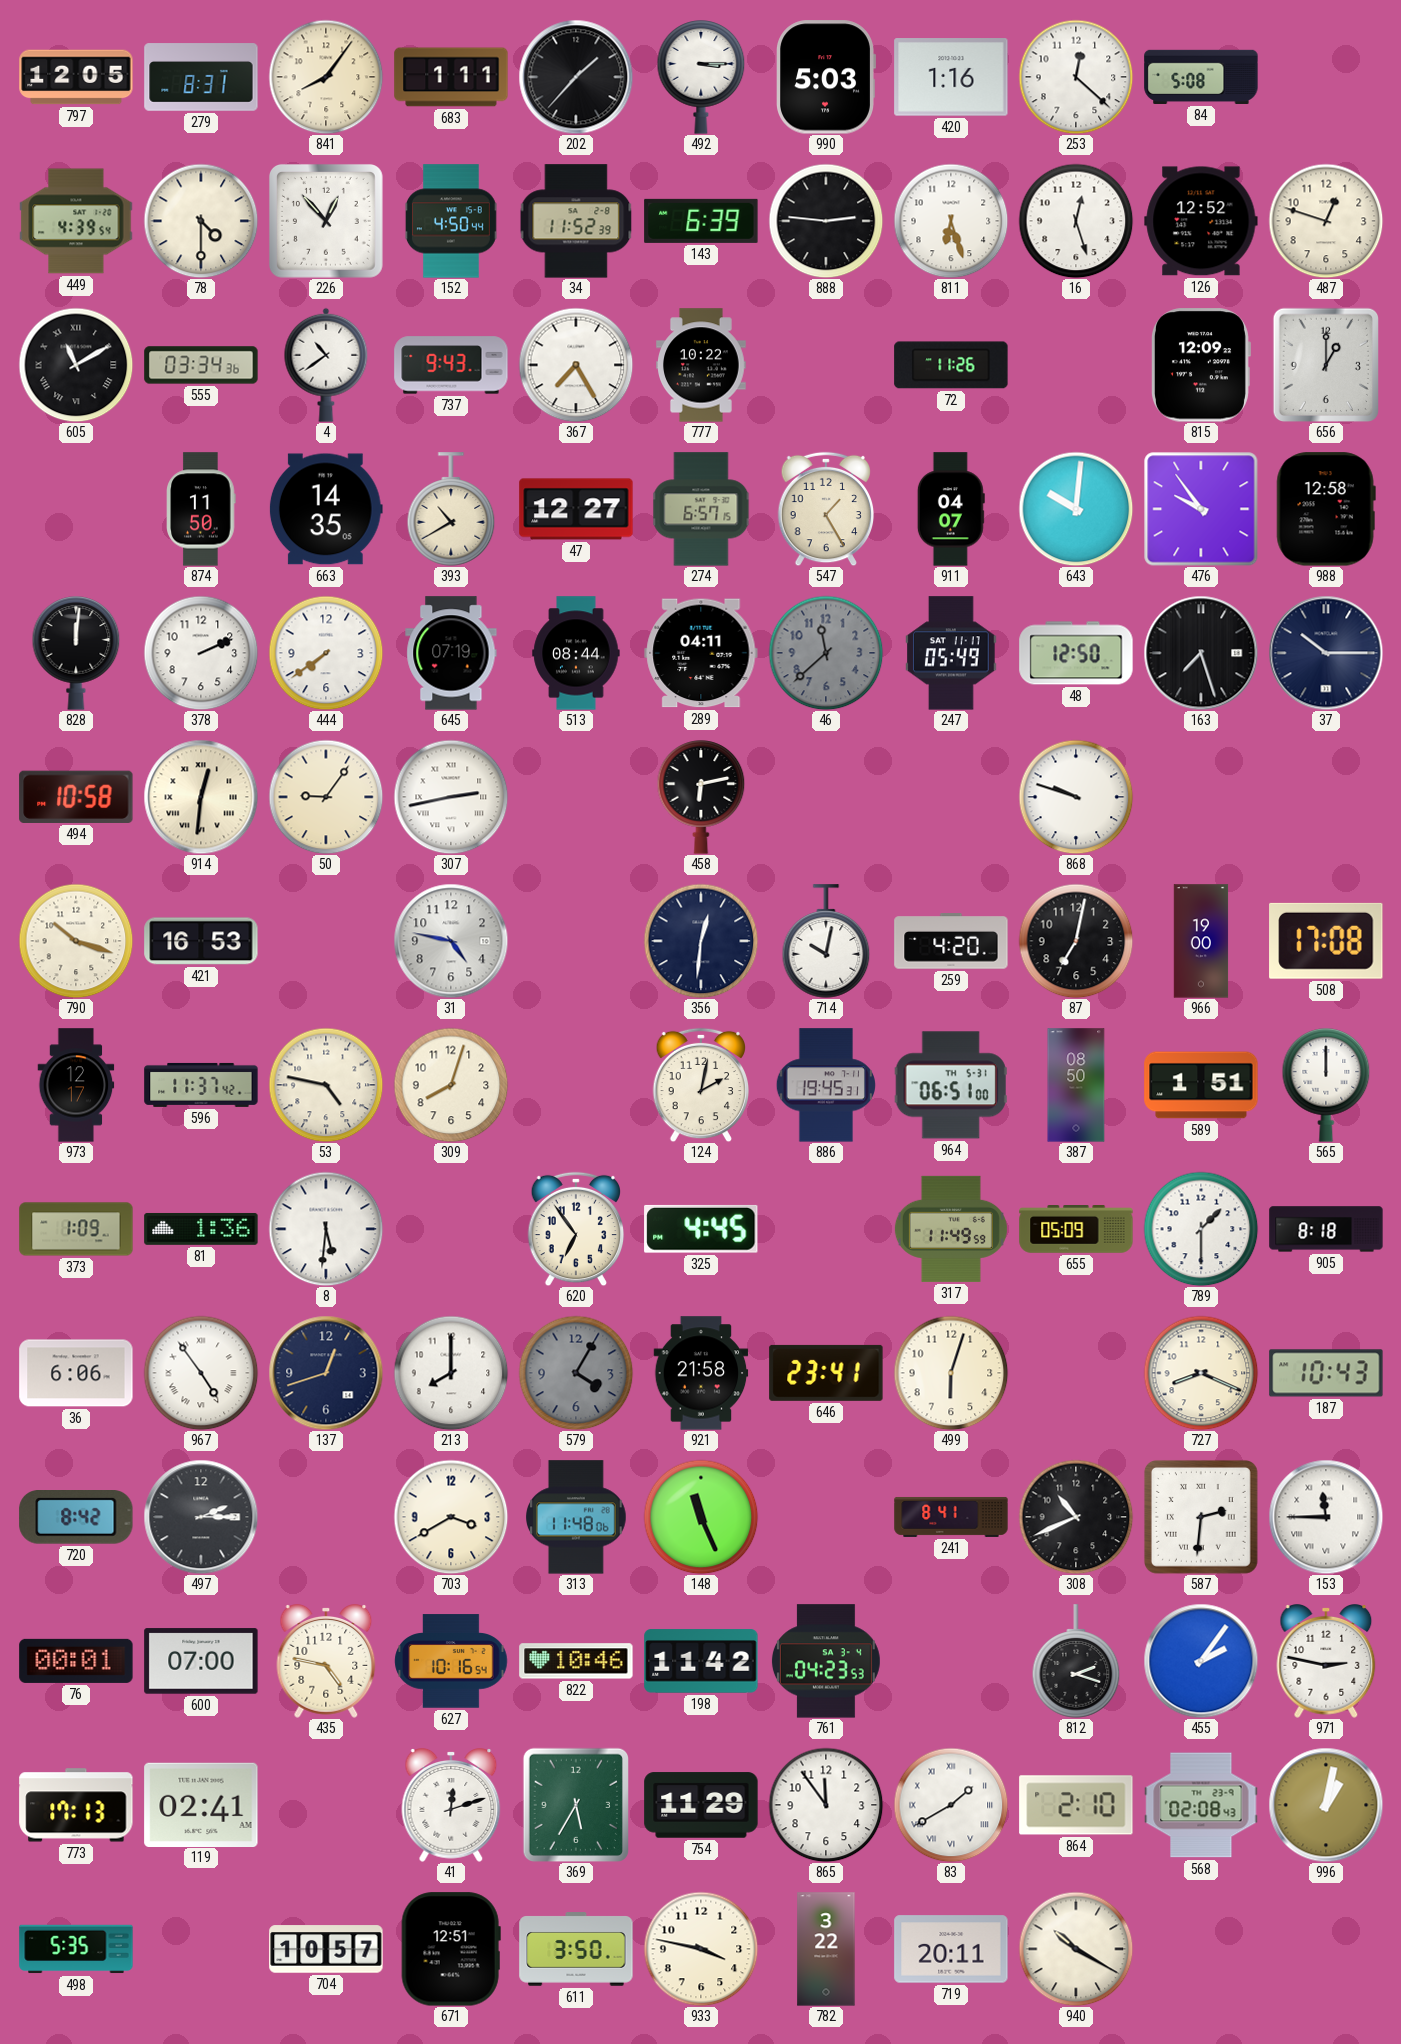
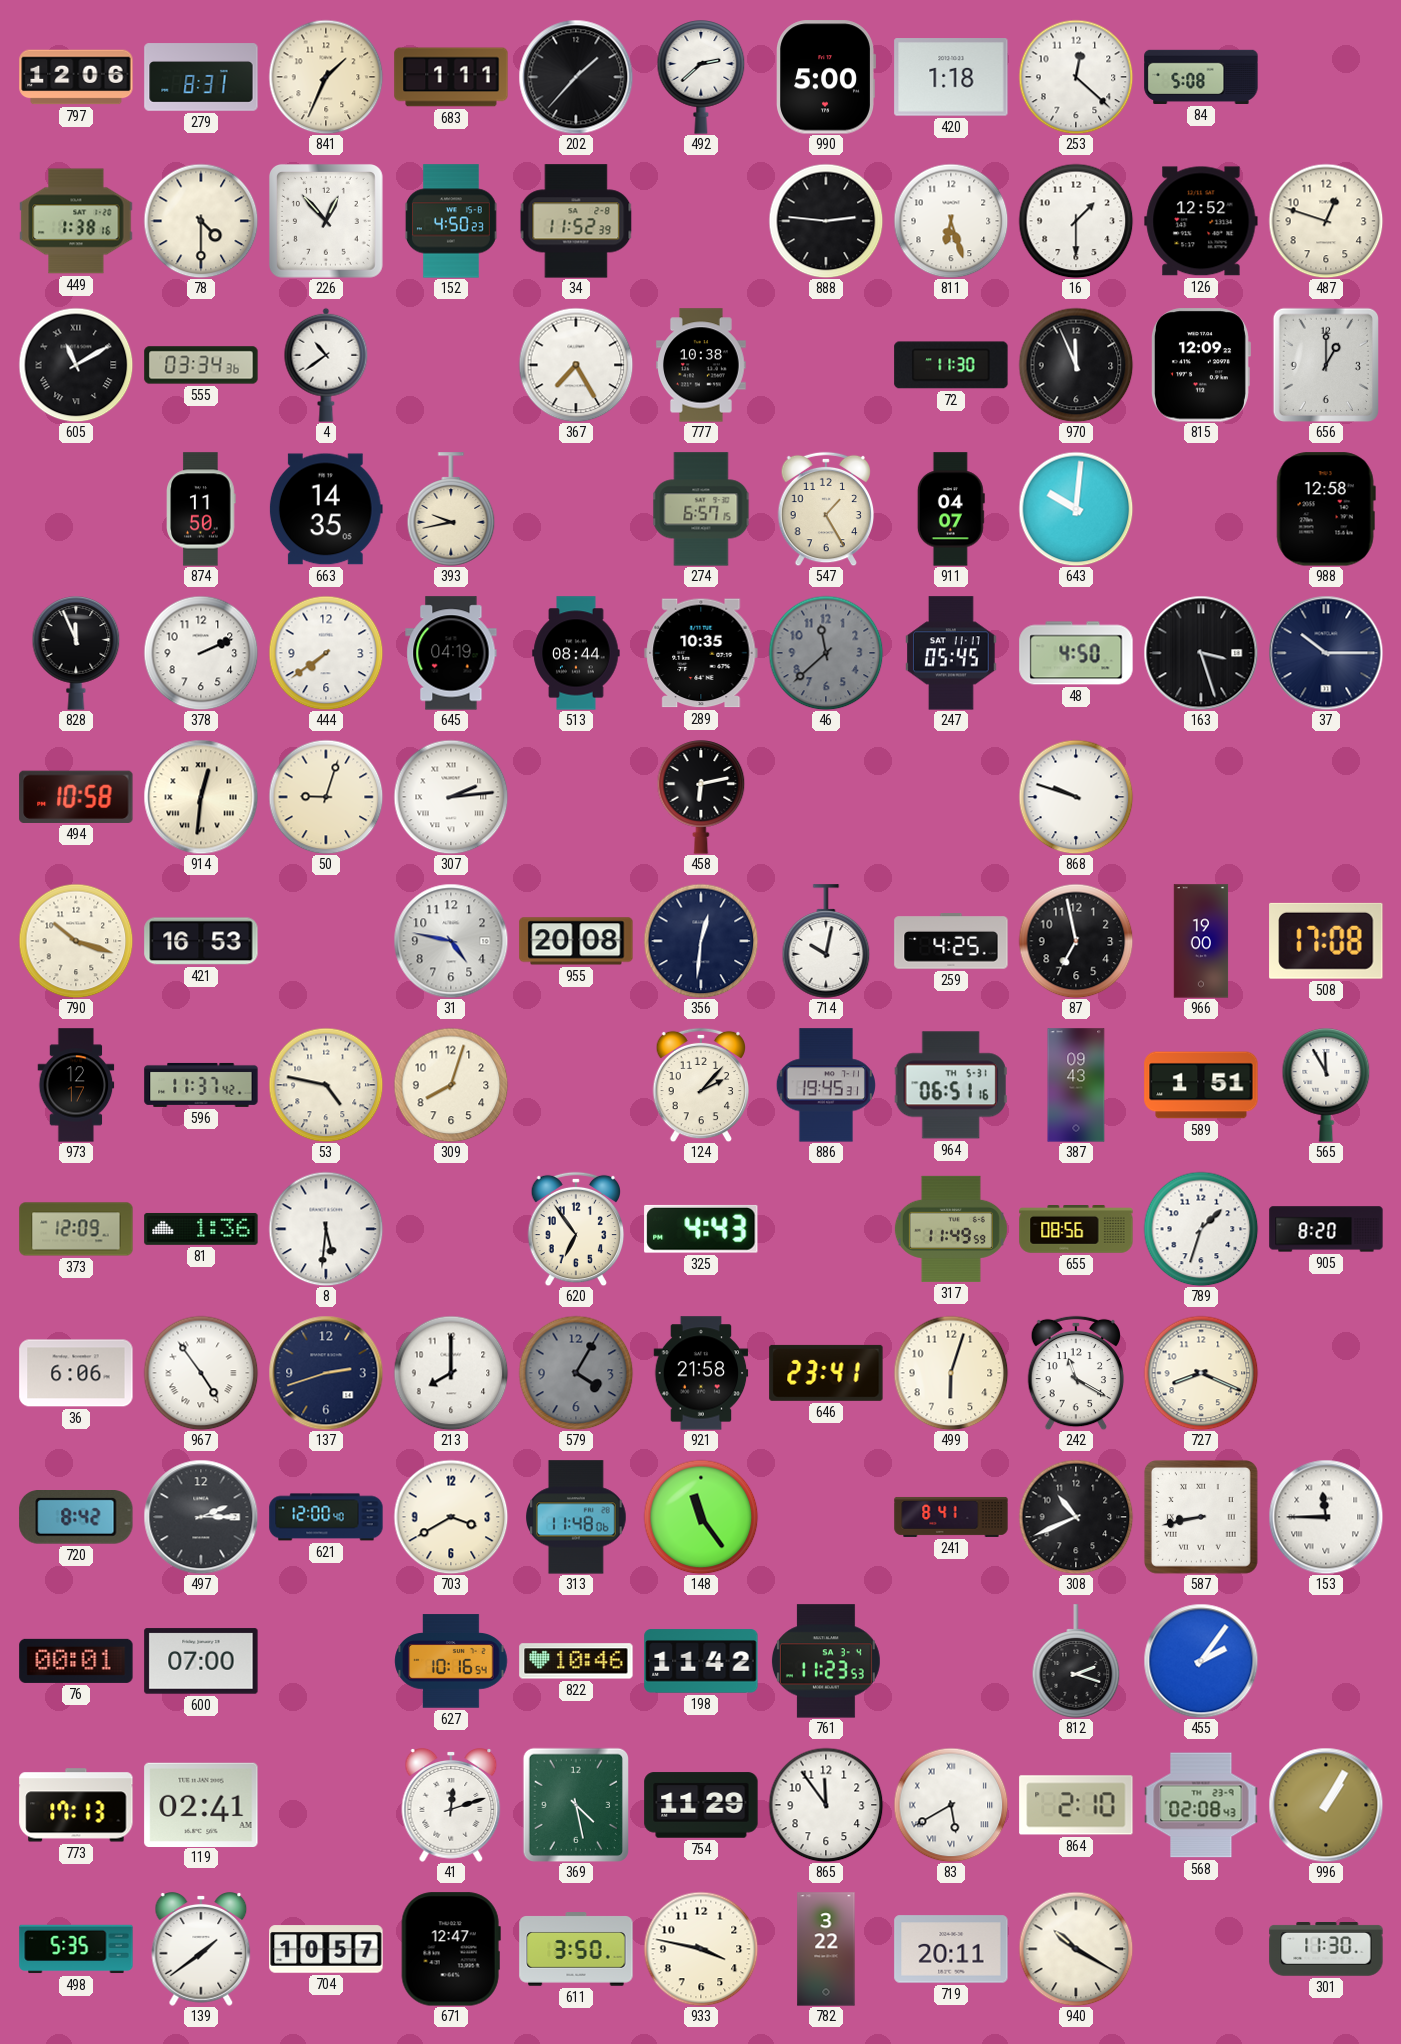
797: 12:05 -> 12:06 (76, 77)
841: 8:06 -> 1:34 (326, 77)
492: 3:15 -> 2:38 (701, 77)
990: 5:03 -> 5:00 (826, 77)
420: 1:16 -> 1:18 (951, 77)
449: 4:39 -> 1:38 (76, 221)
152: 4:50:44 -> 4:50:23 (451, 221)
143: 6:39 -> none (701, 221)
16: 12:27 -> 1:30 (1076, 221)
737: 9:43 -> none (451, 365)
777: 10:22 -> 10:38 (701, 365)
72: 11:26 -> 11:30 (951, 365)
970: none -> 11:56 (1076, 365)
393: 10:40 -> 9:43 (451, 509)
47: 12:27 -> none (576, 509)
476: 9:54 -> none (1201, 509)
828: 12:01 -> 11:56 (76, 653)
645: 07:19 -> 04:19 (451, 653)
289: 04:11 -> 10:35 (701, 653)
247: 05:49 -> 05:45 (951, 653)
48: 12:50 -> 4:50 (1076, 653)
163: 7:27 -> 3:27 (1201, 653)
50: 9:06 -> 9:03 (326, 797)
307: 2:43 -> 2:14 (451, 797)
955: none -> 20:08 (576, 941)
259: 4:20 -> 4:25 (951, 941)
87: 7:02 -> 6:58 (1076, 941)
124: 2:02 -> 2:07 (701, 1085)
964: 06:51:00 -> 06:51:16 (951, 1085)
387: 08:50 -> 09:43 (1076, 1085)
565: 12:00 -> 11:55 (1326, 1085)
373: 1:09 -> 12:09 (76, 1229)
325: 4:45 -> 4:43 (701, 1229)
655: 05:09 -> 08:56 (1076, 1230)
789: 1:30 -> 1:33 (1201, 1229)
905: 8:18 -> 8:20 (1326, 1229)
137: 12:42 -> 2:42 (326, 1373)
242: none -> 11:20 (1076, 1373)
187: 10:43 -> none (1326, 1373)
621: none -> 12:00 (326, 1517)
148: 11:26 -> 11:24 (701, 1517)
587: 2:31 -> 8:43 (1201, 1517)
435: 4:47 -> none (326, 1662)
761: 04:23 -> 11:23 (826, 1661)
971: 2:47 -> none (1326, 1662)
369: 5:35 -> 4:28 (575, 1804)
83: 1:40 -> 5:40 (951, 1805)
996: 1:02 -> 1:05 (1326, 1805)
139: none -> 1:39 (201, 1950)
671: 12:51 -> 12:47 (451, 1949)
301: none -> 11:30 (1326, 1949)
